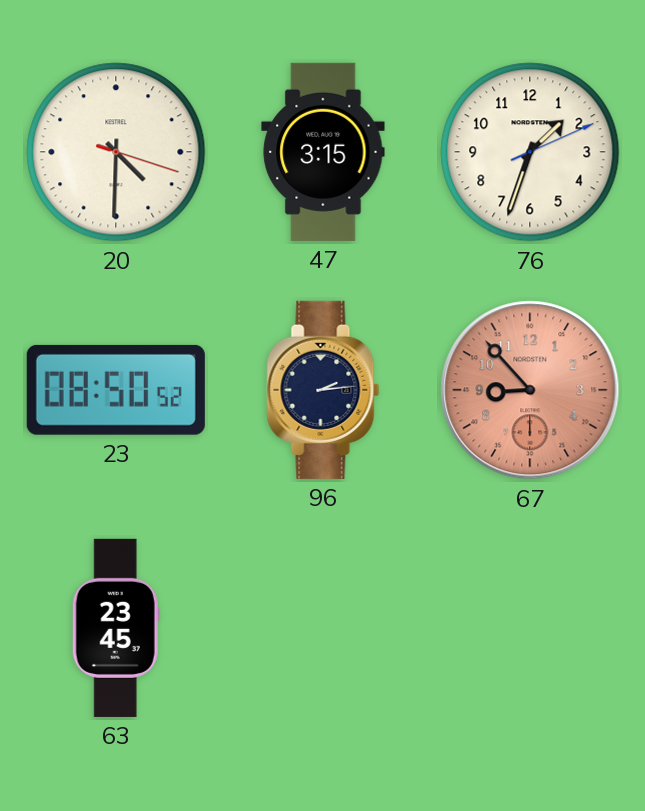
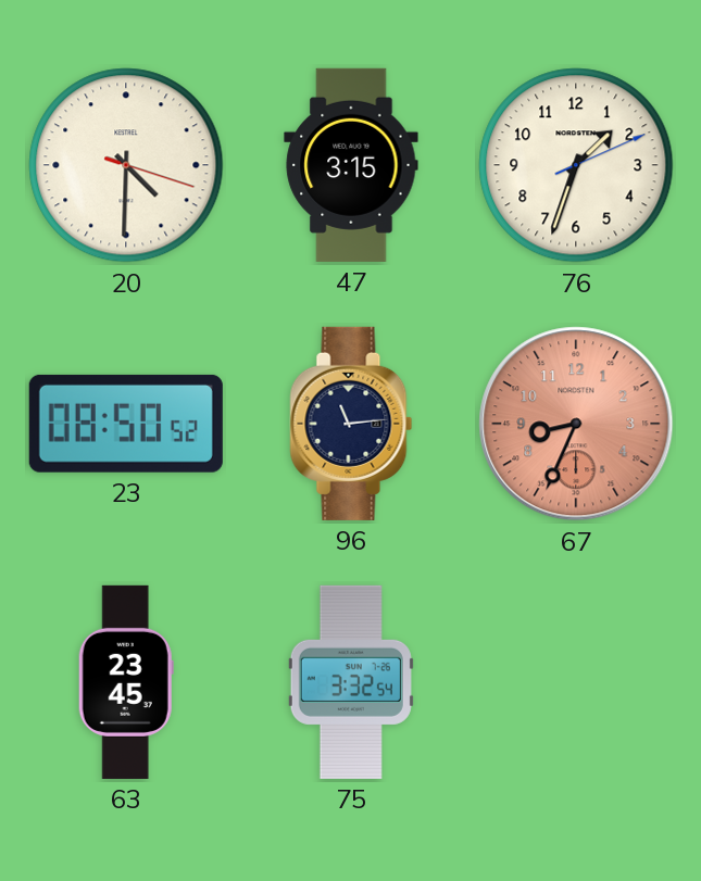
96: 2:14 -> 11:14 (351, 424)
67: 8:53 -> 8:34 (576, 424)
75: none -> 3:32 (351, 682)
